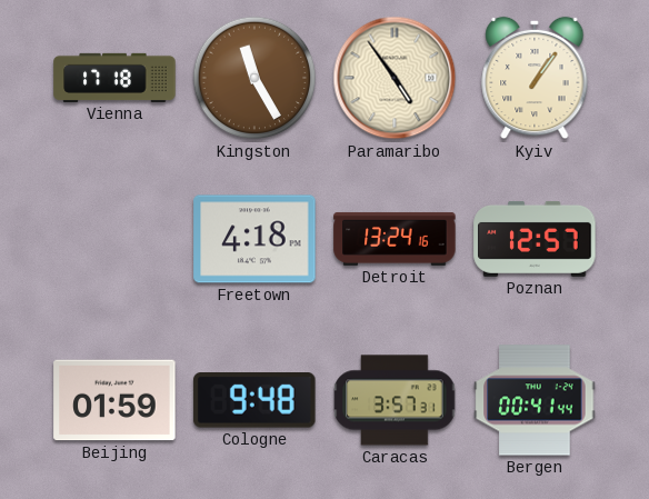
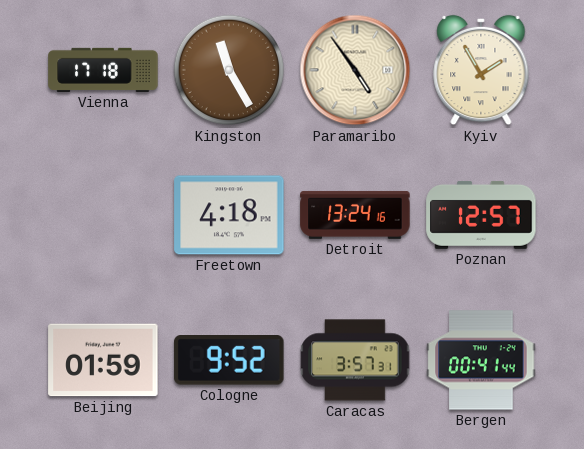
Kyiv: 1:06 -> 1:55 (481, 70)
Cologne: 9:48 -> 9:52 (229, 361)
